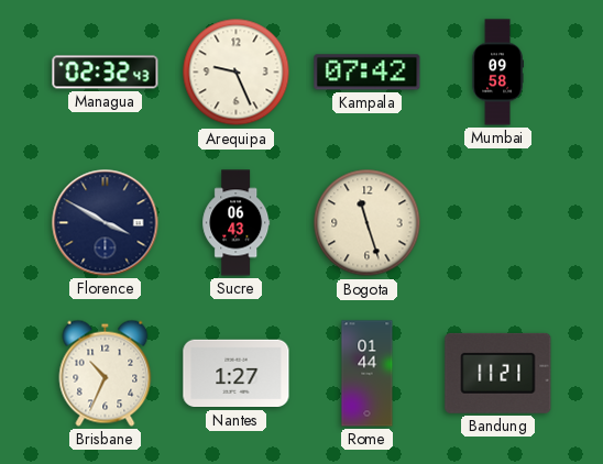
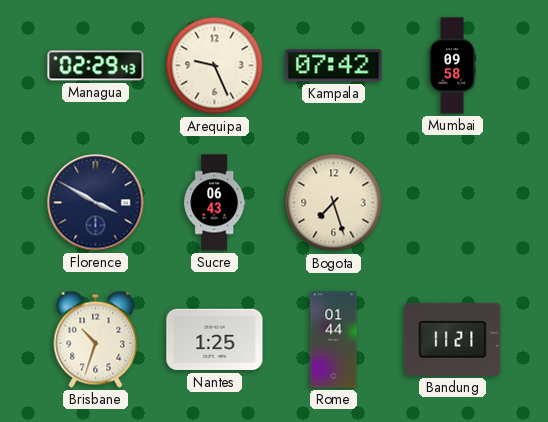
Managua: 02:32 -> 02:29 (96, 66)
Bogota: 11:27 -> 7:27 (334, 203)
Brisbane: 10:34 -> 10:33 (96, 339)
Nantes: 1:27 -> 1:25 (215, 340)
